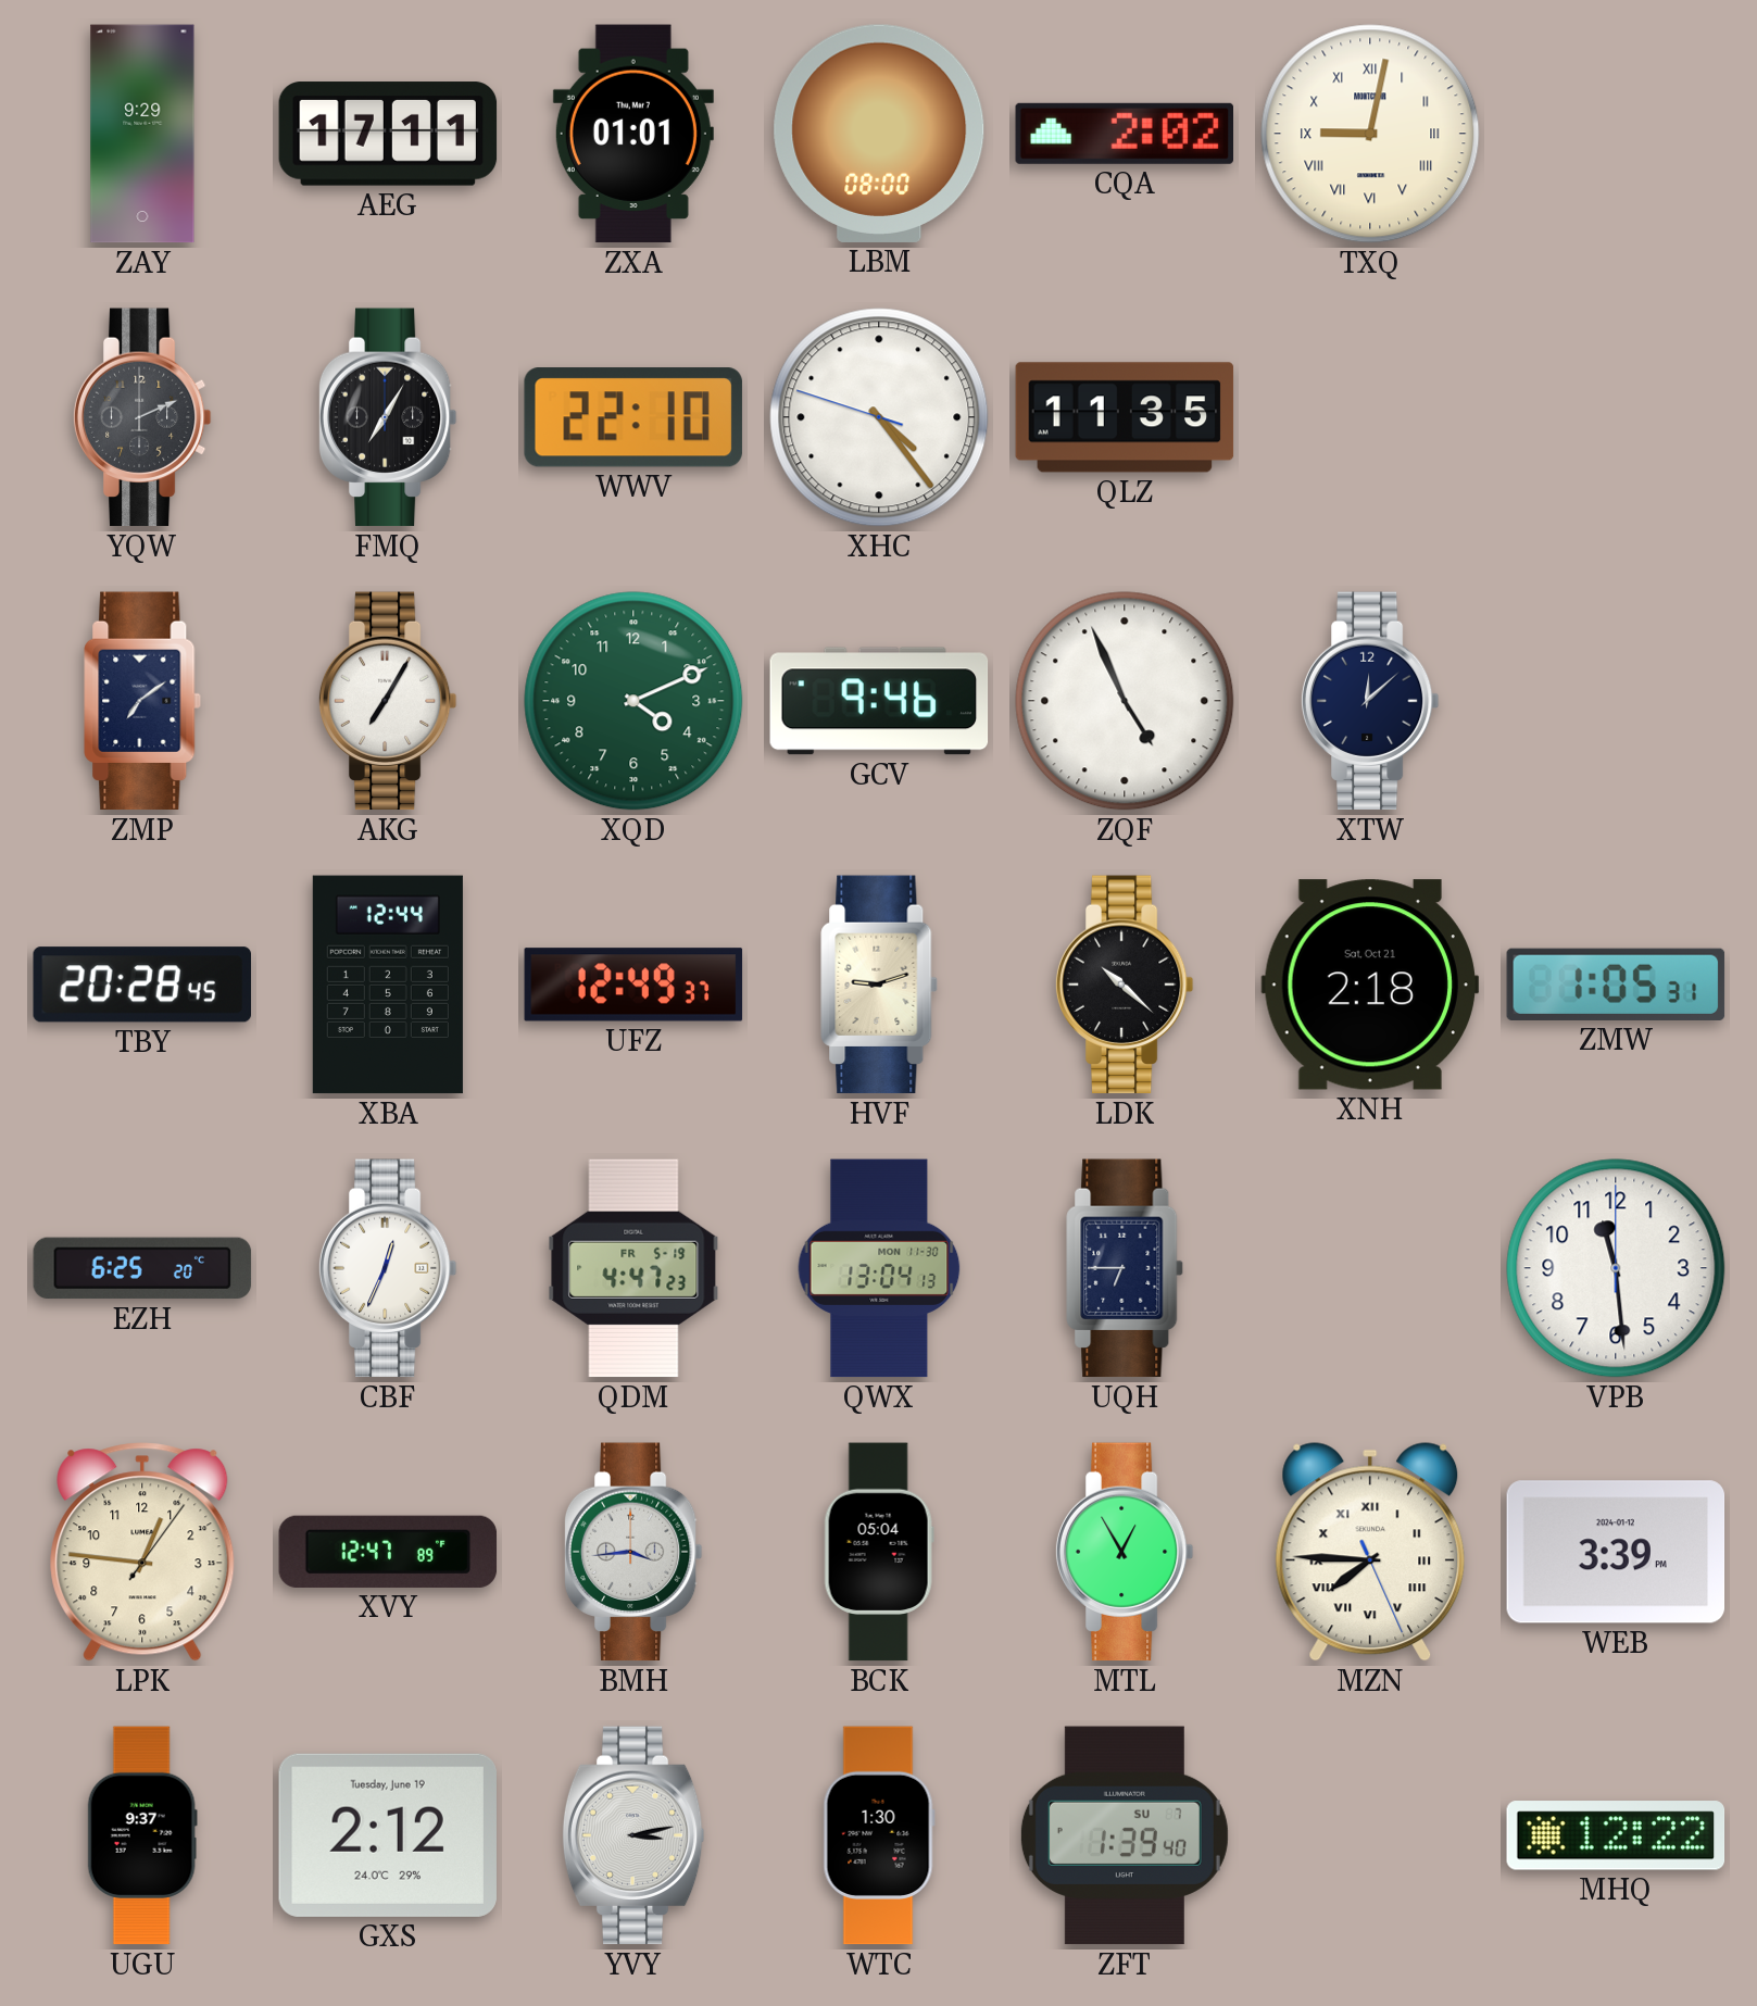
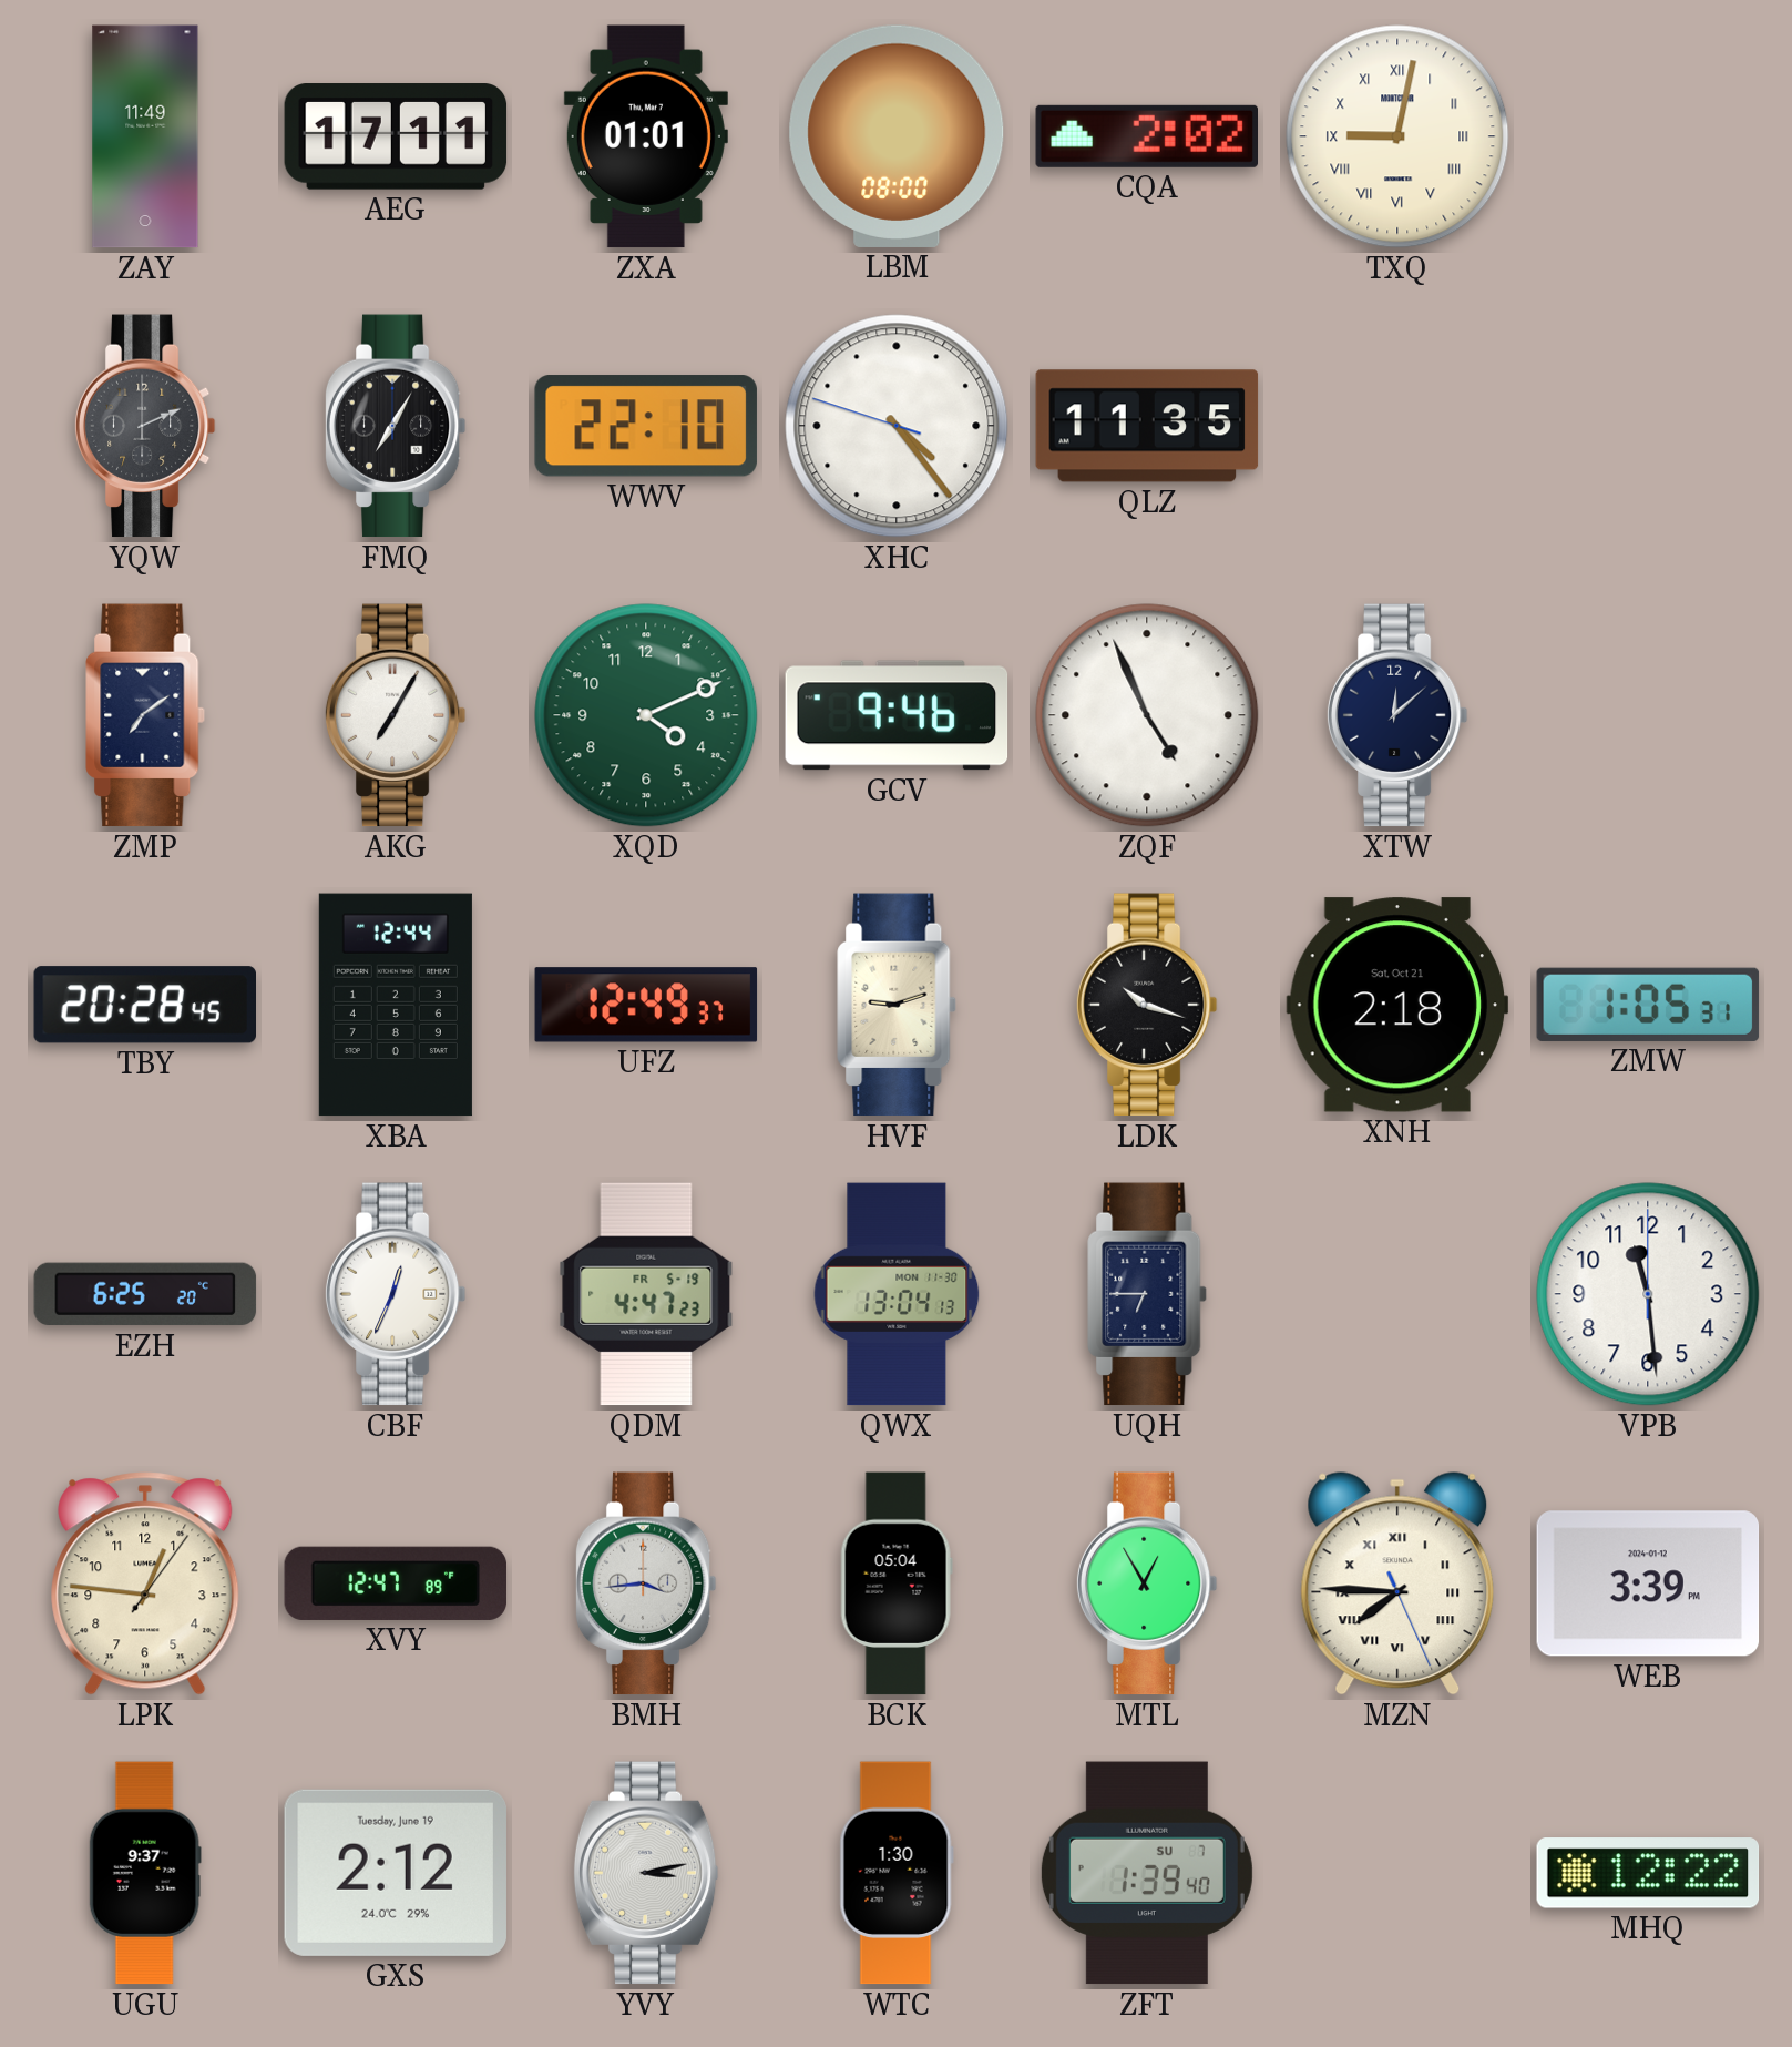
ZAY: 9:29 -> 11:49 (145, 136)
LDK: 10:22 -> 10:18 (1147, 1005)
